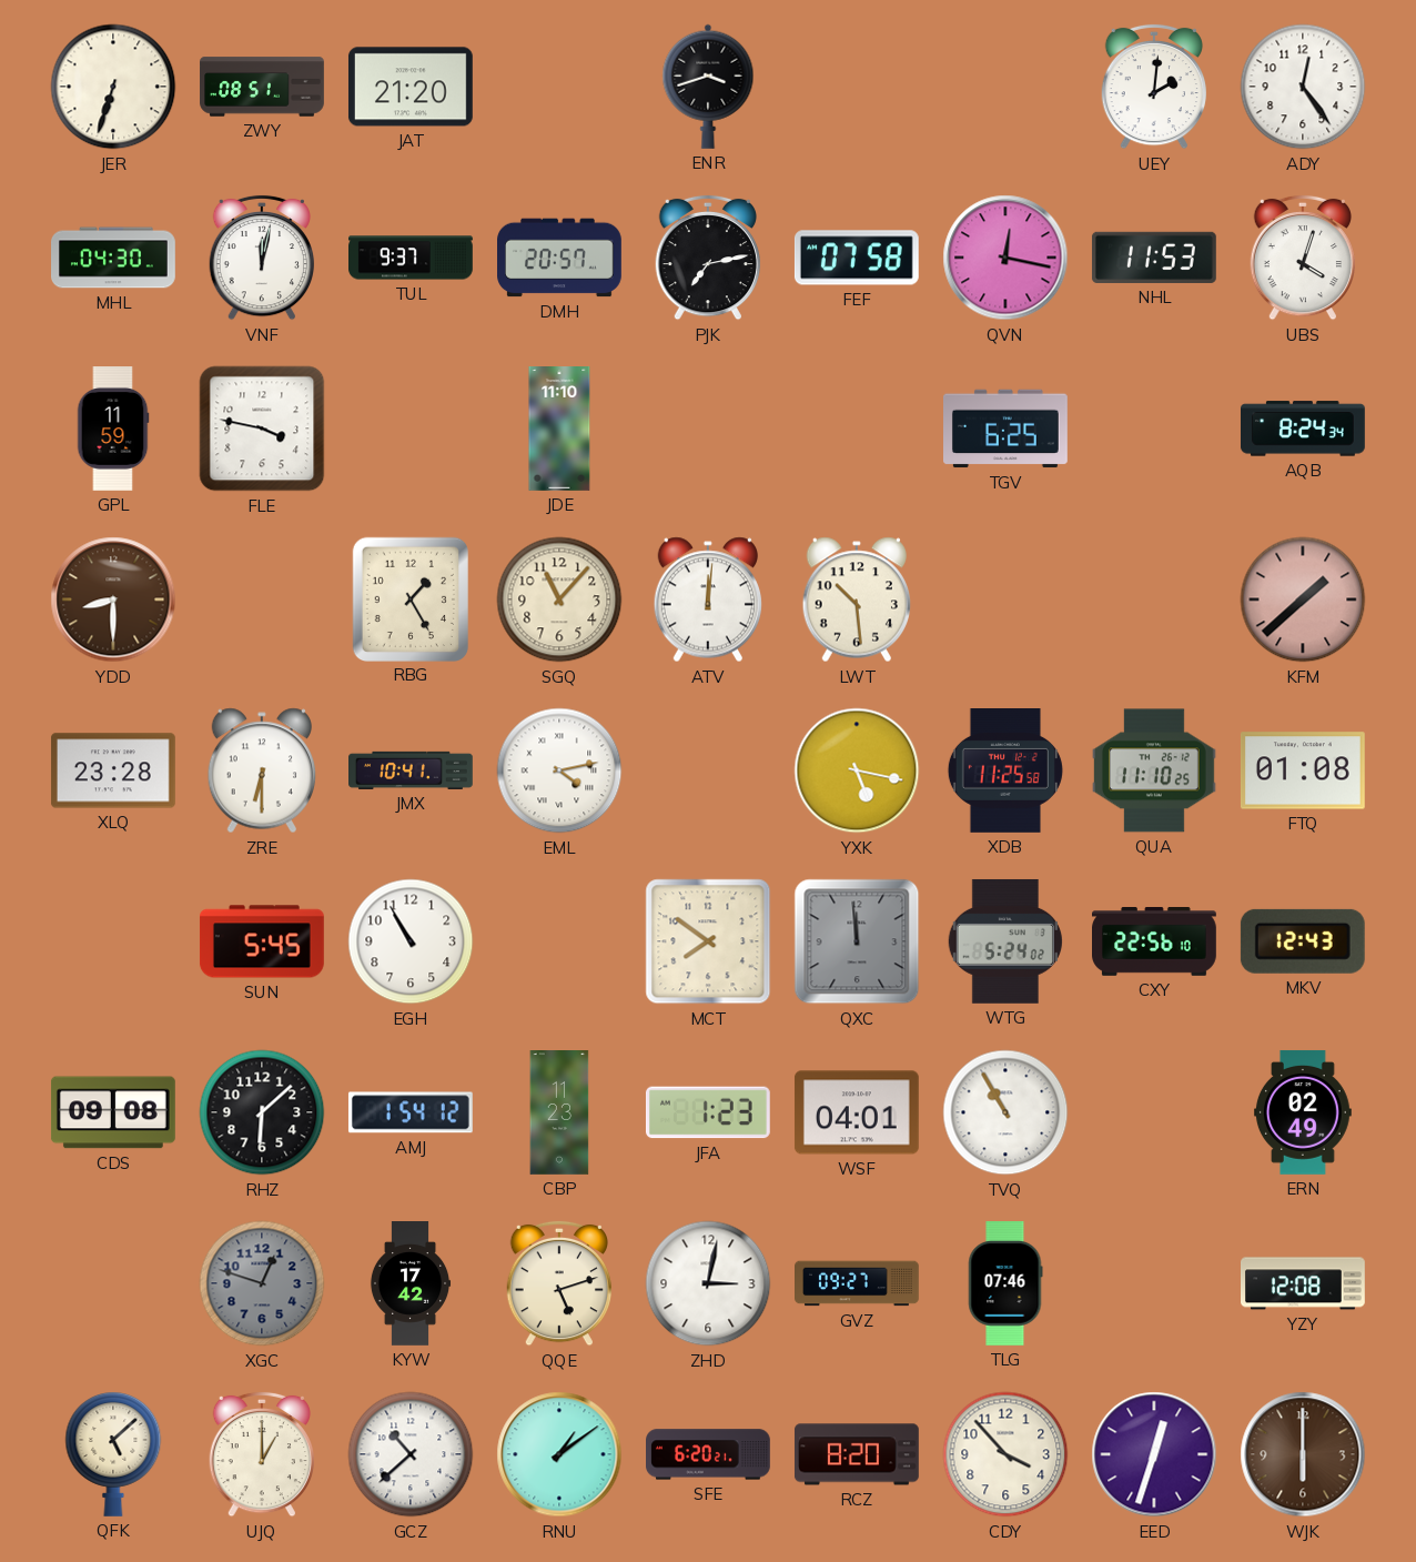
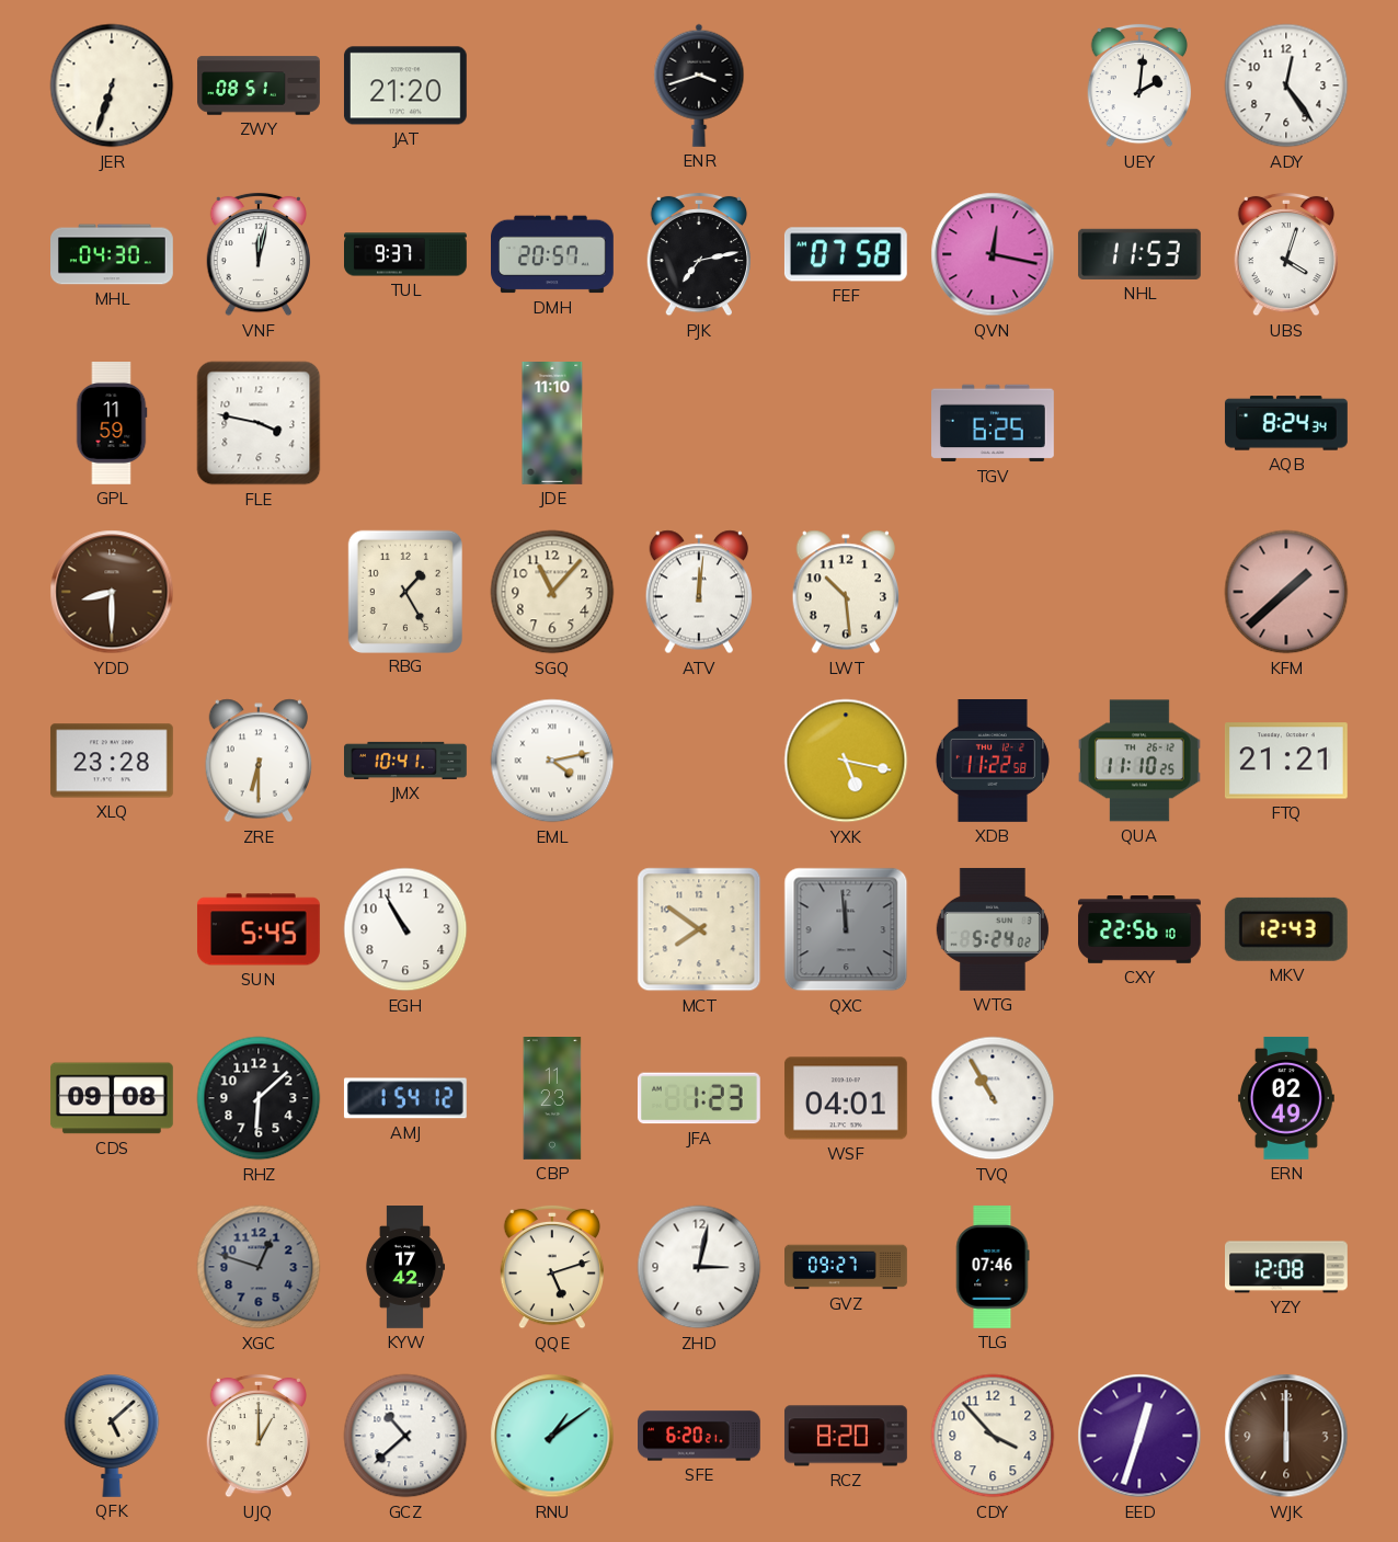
XDB: 11:25 -> 11:22 (993, 762)
FTQ: 01:08 -> 21:21 (1286, 761)
